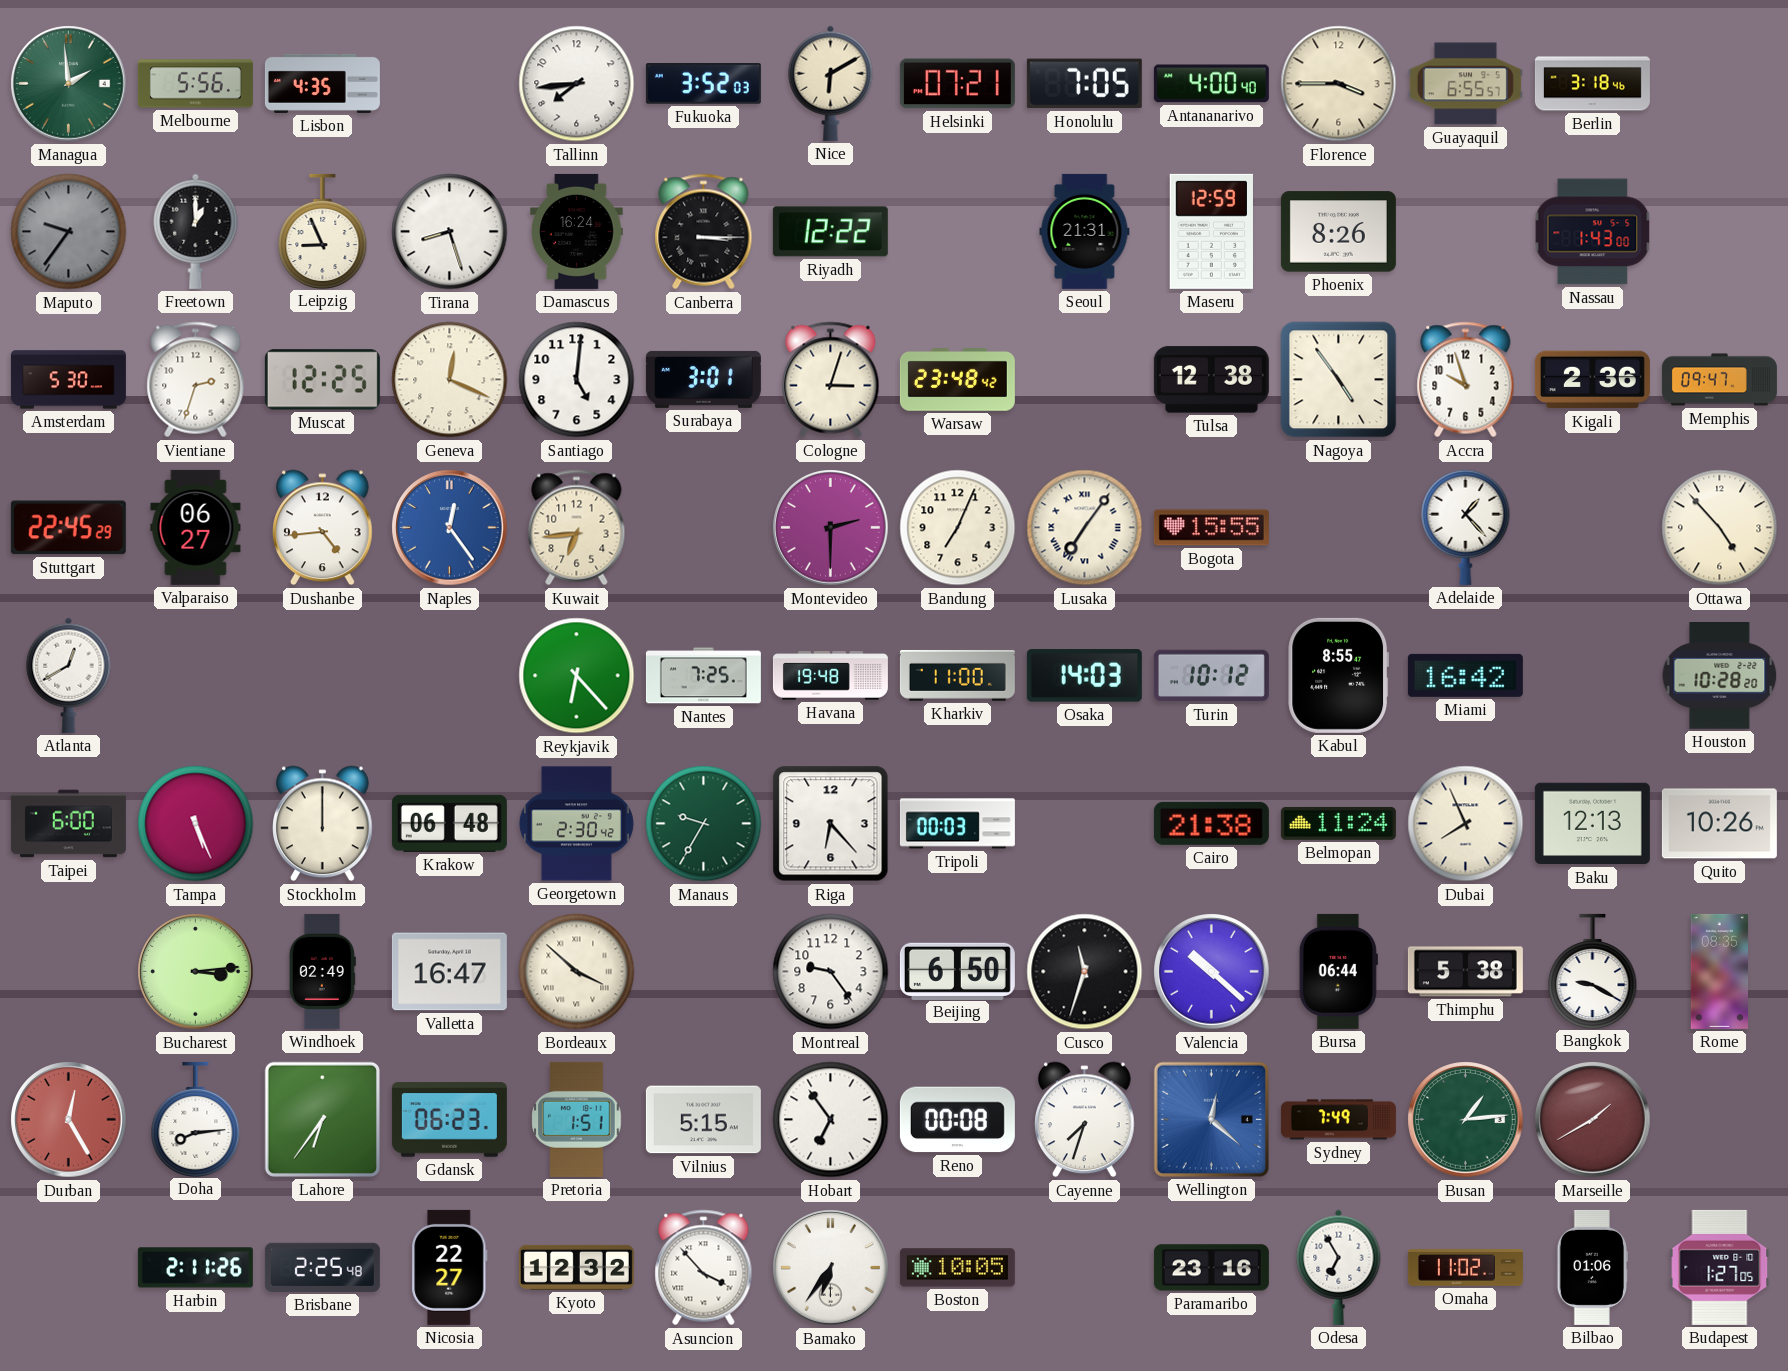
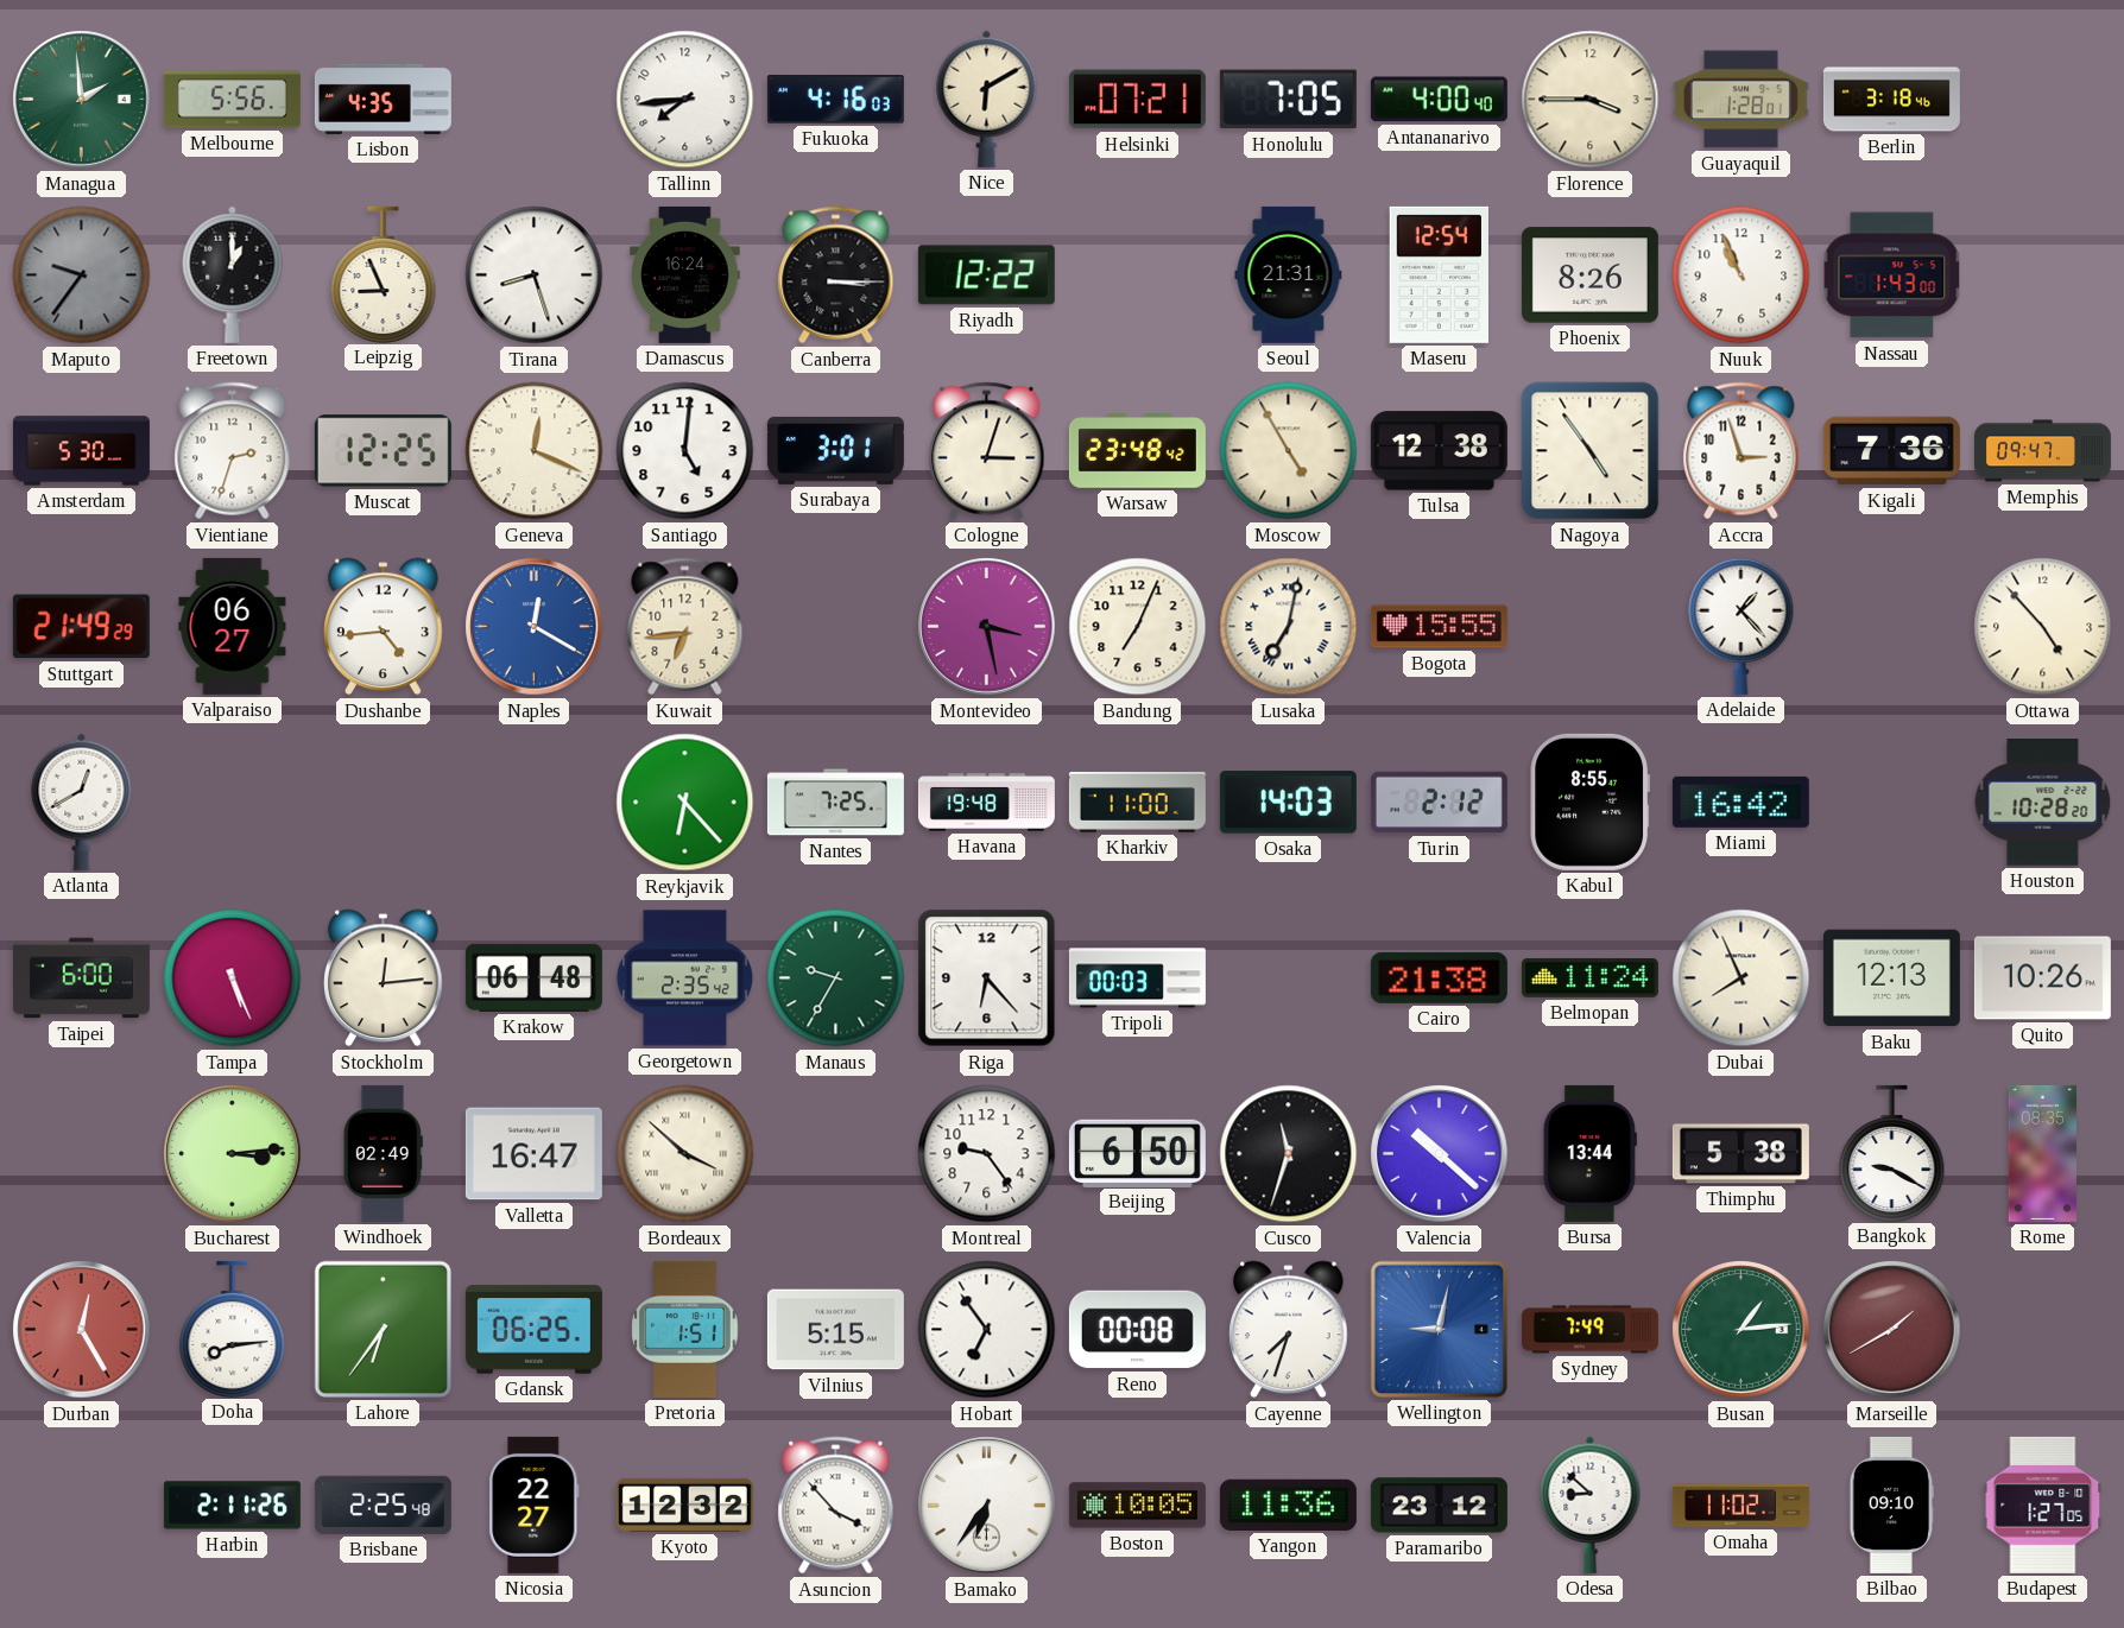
Fukuoka: 3:52 -> 4:16 (835, 100)
Guayaquil: 6:55 -> 1:28 (1740, 100)
Maseru: 12:59 -> 12:54 (1439, 274)
Nuuk: none -> 10:56 (1741, 275)
Moscow: none -> 4:55 (1289, 451)
Accra: 9:57 -> 2:57 (1741, 451)
Kigali: 2:36 -> 7:36 (1891, 451)
Stuttgart: 22:45 -> 21:49 (81, 627)
Naples: 12:24 -> 12:20 (535, 627)
Montevideo: 2:30 -> 3:28 (987, 627)
Lusaka: 7:06 -> 7:02 (1289, 627)
Turin: 10:12 -> 2:12 (1439, 803)
Stockholm: 12:00 -> 12:14 (384, 978)
Georgetown: 2:30 -> 2:35 (684, 978)
Bursa: 06:44 -> 13:44 (1589, 1153)
Gdansk: 06:23 -> 06:25 (533, 1330)
Wellington: 12:22 -> 9:02 (1439, 1329)
Yangon: none -> 11:36 (1288, 1505)
Paramaribo: 23:16 -> 23:12 (1439, 1506)
Odesa: 6:55 -> 8:52 (1591, 1505)
Bilbao: 01:06 -> 09:10 (1891, 1505)
